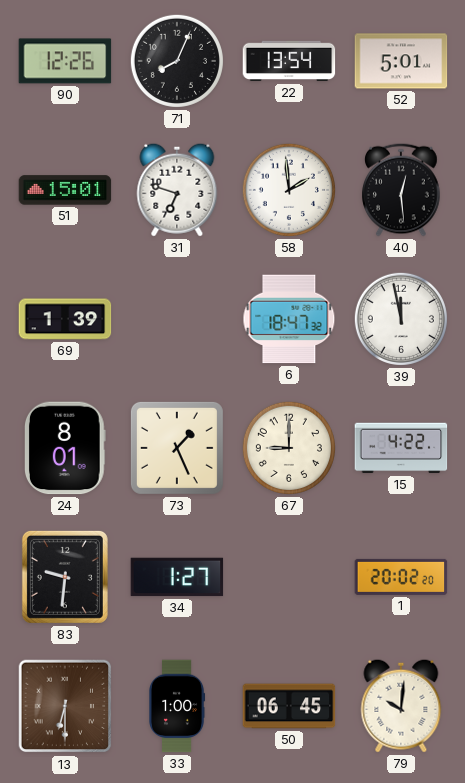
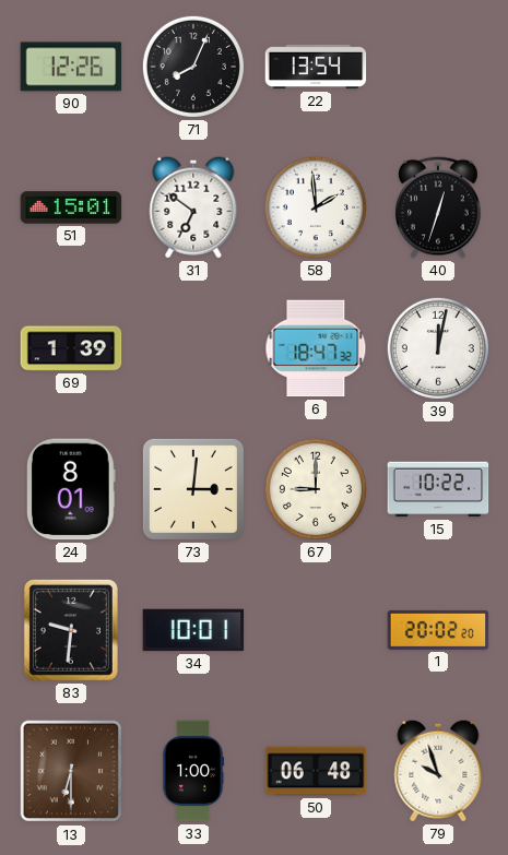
52: 5:01 -> none (401, 61)
31: 6:48 -> 6:51 (193, 207)
40: 12:29 -> 12:33 (439, 207)
39: 11:58 -> 12:02 (438, 348)
73: 1:26 -> 3:01 (193, 489)
15: 4:22 -> 10:22 (438, 489)
34: 1:27 -> 10:01 (193, 630)
50: 06:45 -> 06:48 (316, 771)
79: 10:01 -> 9:57 (438, 771)
